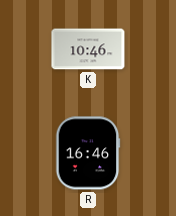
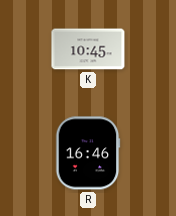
K: 10:46 -> 10:45 (88, 49)
